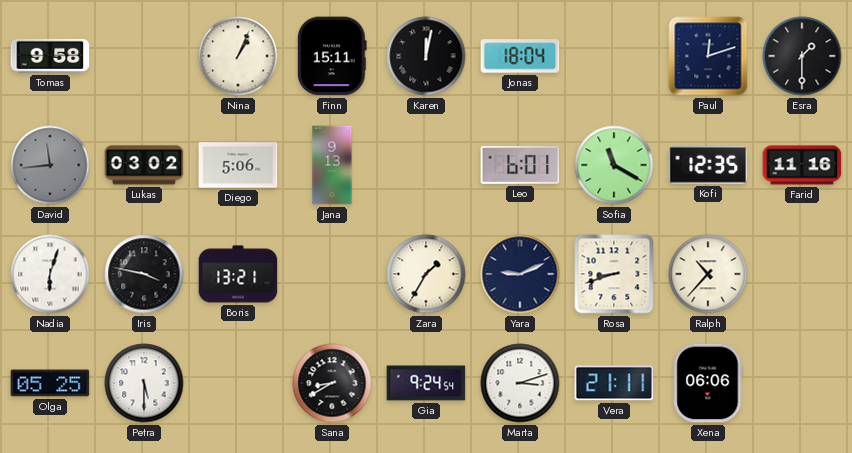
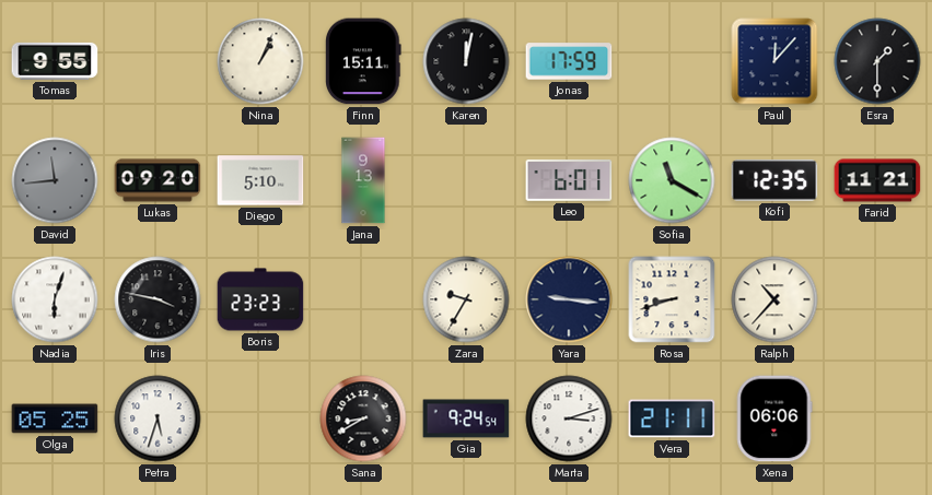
Tomas: 9:58 -> 9:55 (55, 61)
Jonas: 18:04 -> 17:59 (569, 61)
Paul: 12:12 -> 12:07 (774, 61)
Lukas: 03:02 -> 09:20 (158, 180)
Diego: 5:06 -> 5:10 (260, 180)
Farid: 11:16 -> 11:21 (877, 180)
Boris: 13:21 -> 23:23 (260, 299)
Zara: 1:35 -> 9:35 (466, 299)
Yara: 9:11 -> 9:16 (569, 299)
Petra: 5:30 -> 5:33 (158, 419)
